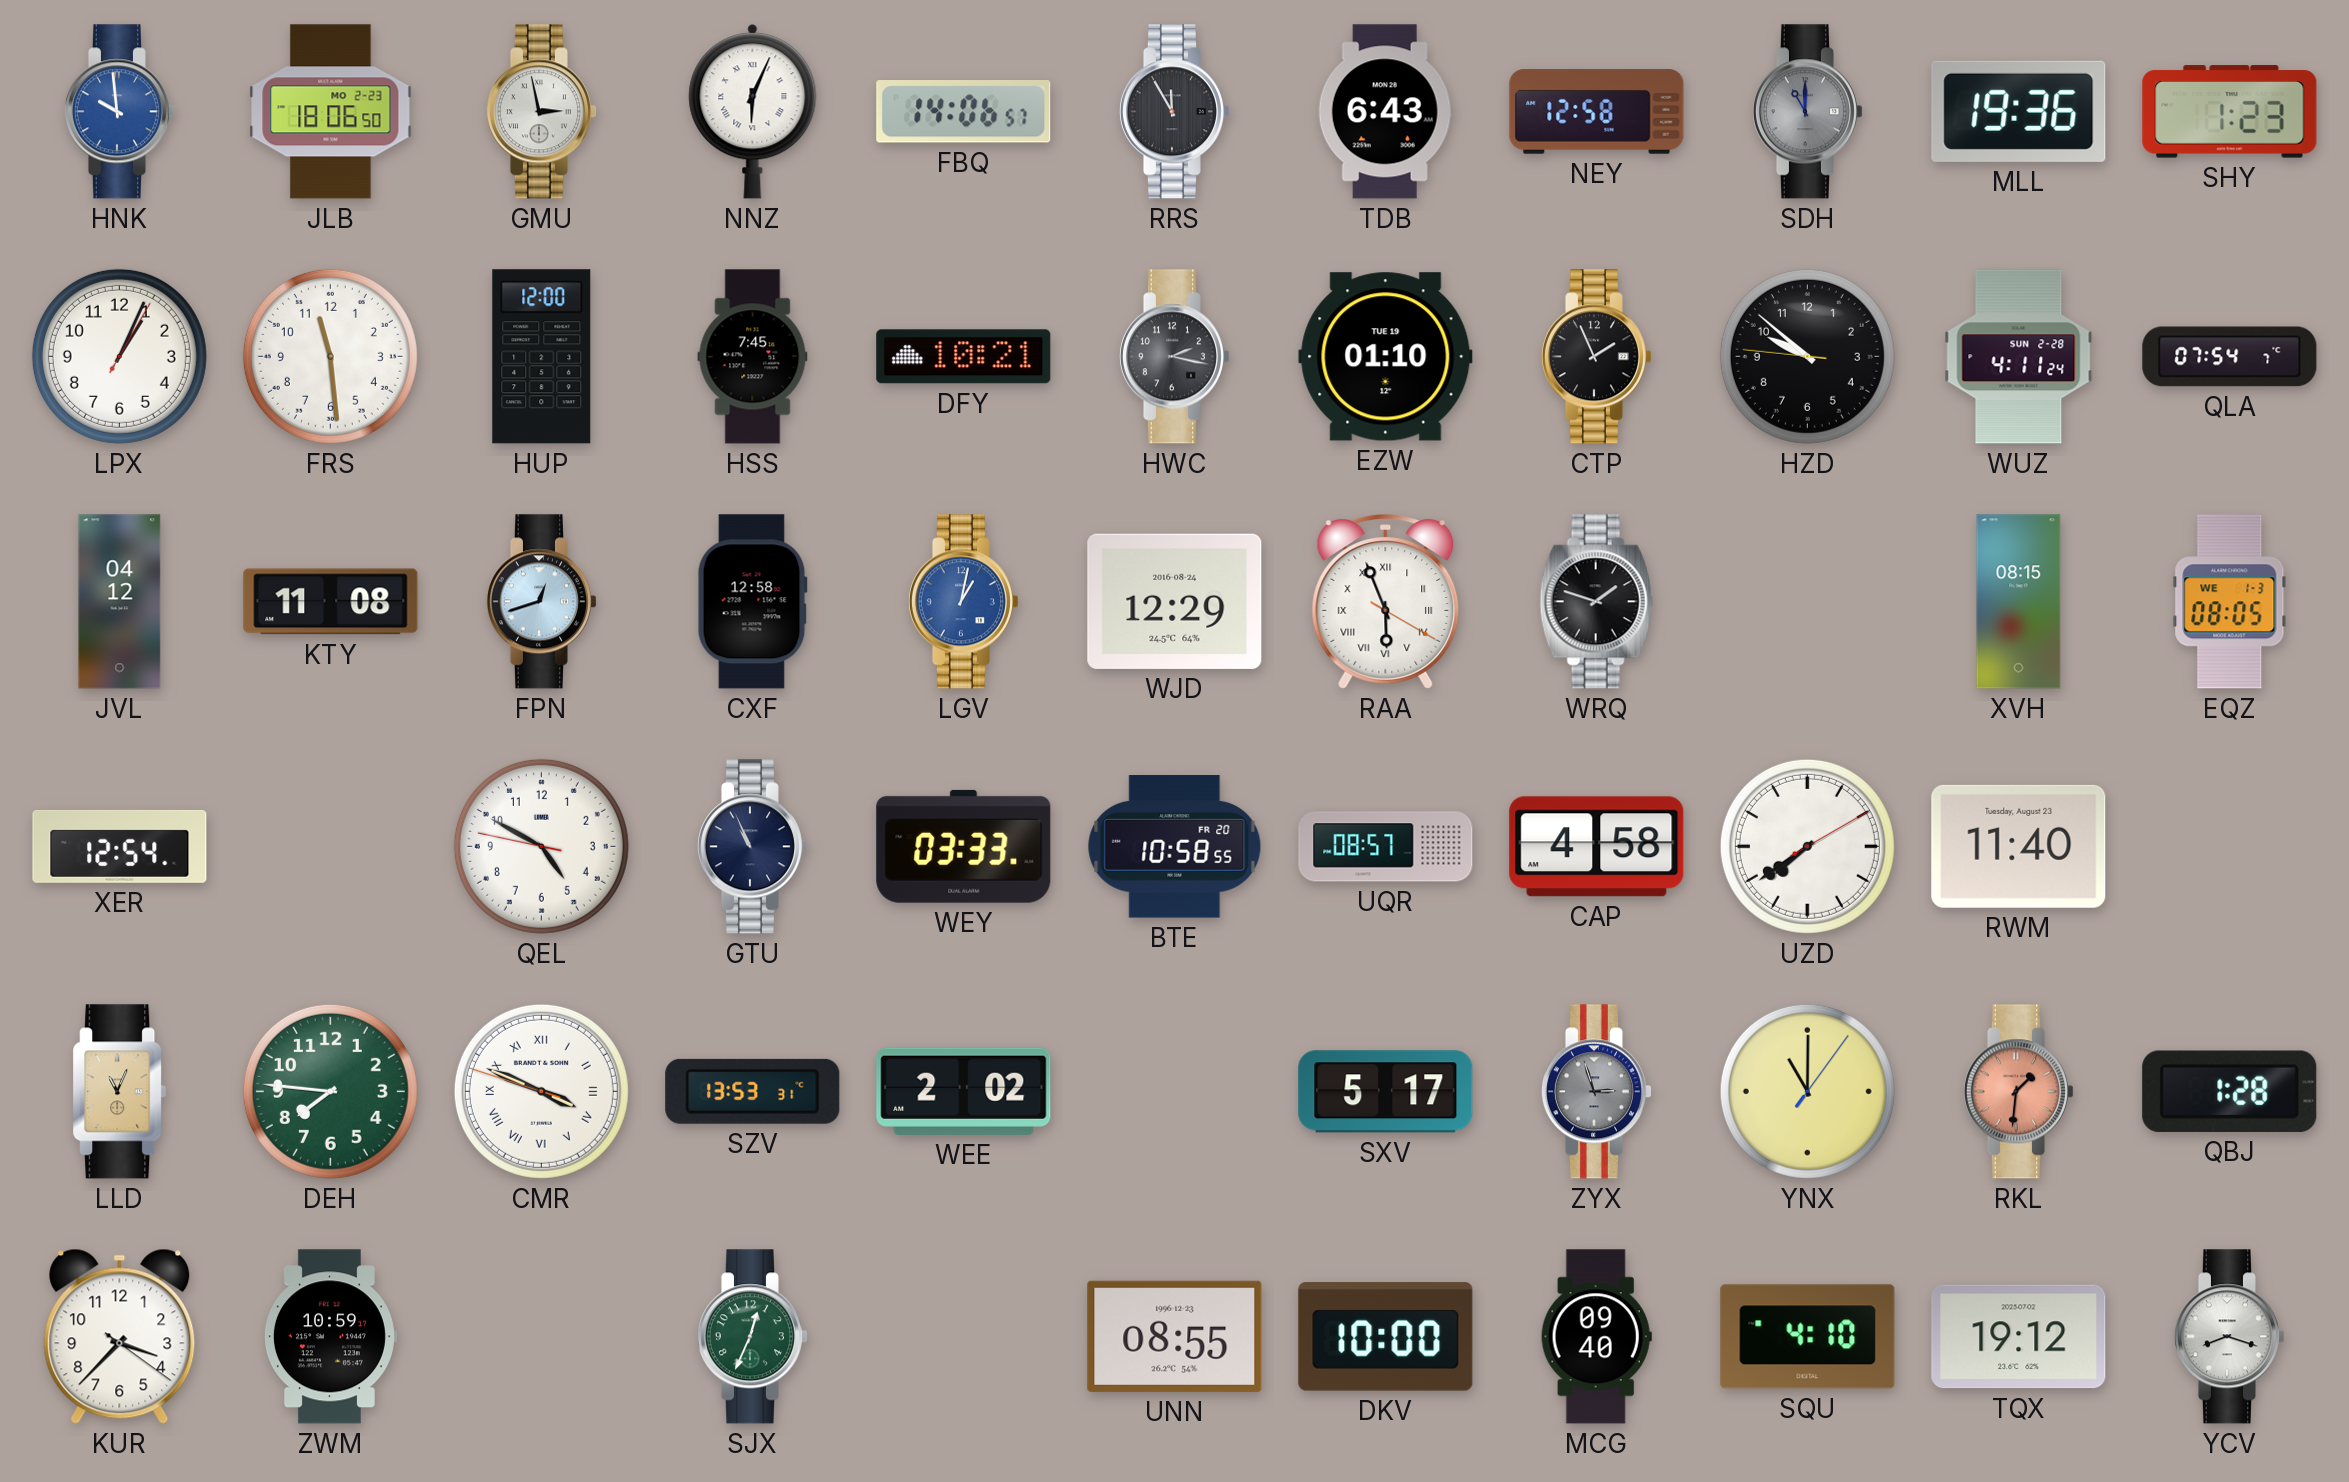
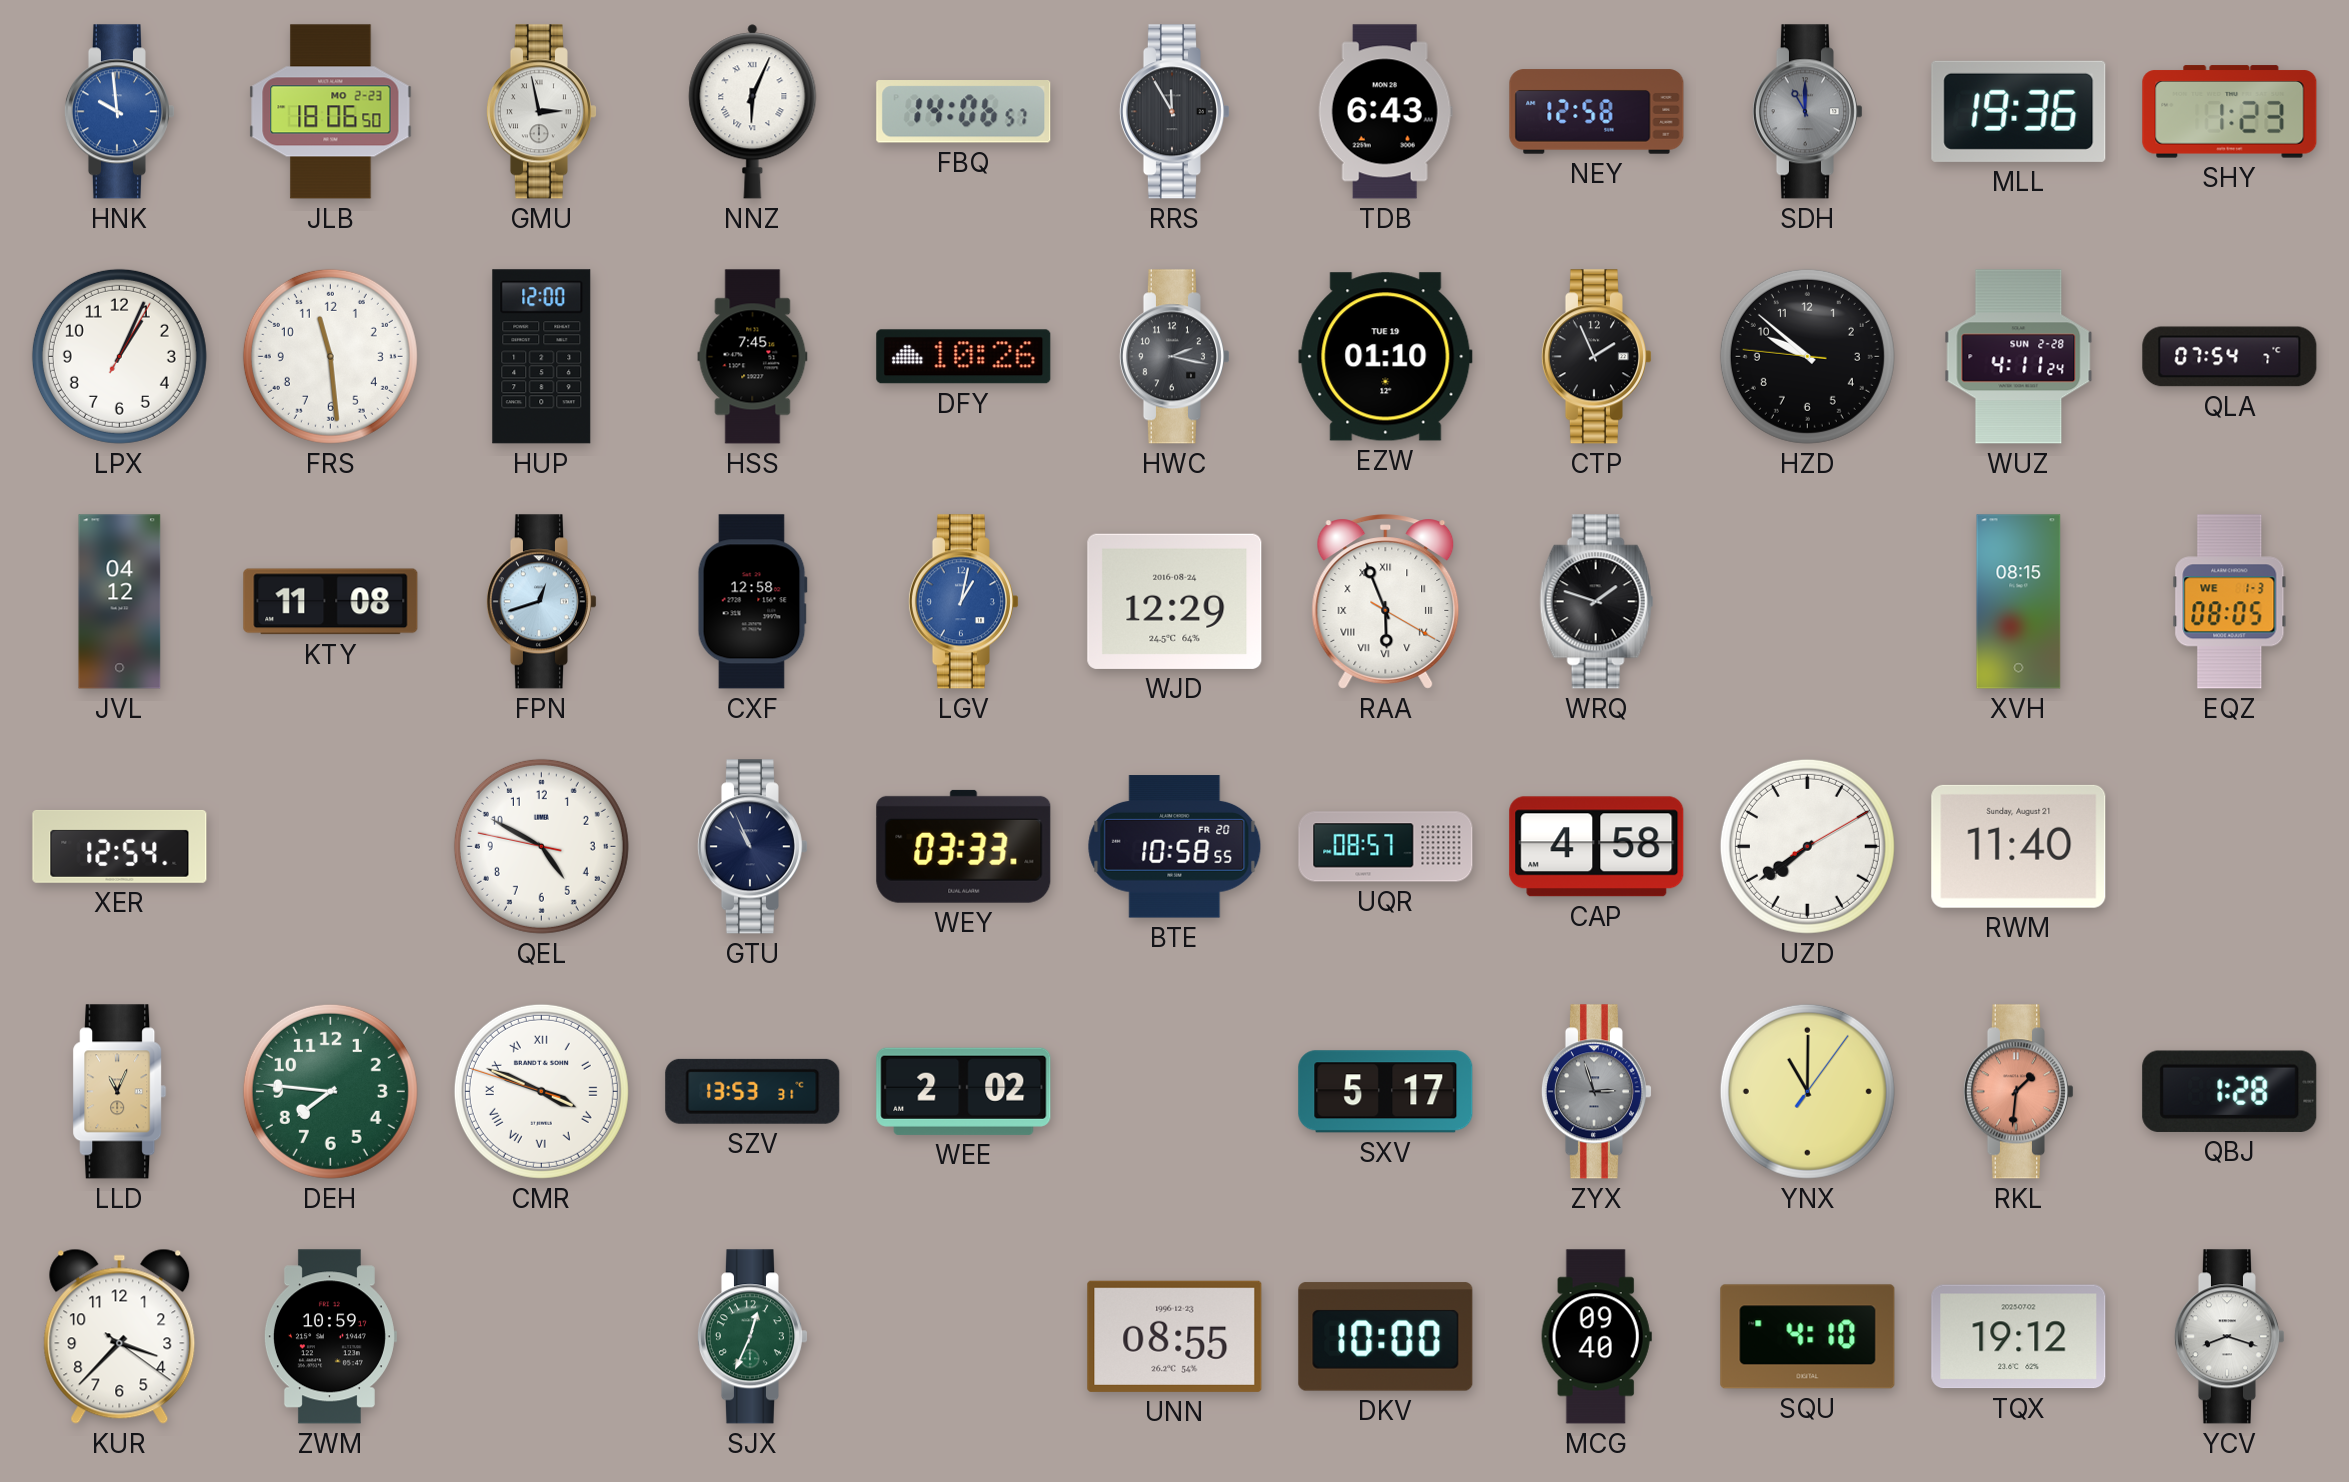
DFY: 10:21 -> 10:26 (964, 357)
RWM date: Tuesday, August 23 -> Sunday, August 21 (2019, 846)
